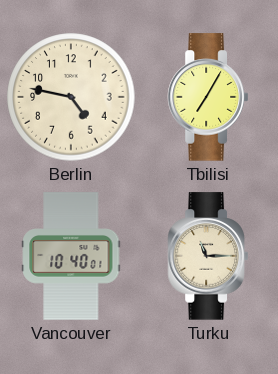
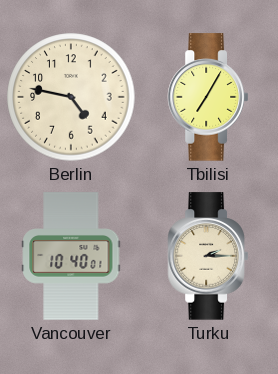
Turku: 11:15 -> 2:15 (207, 256)
